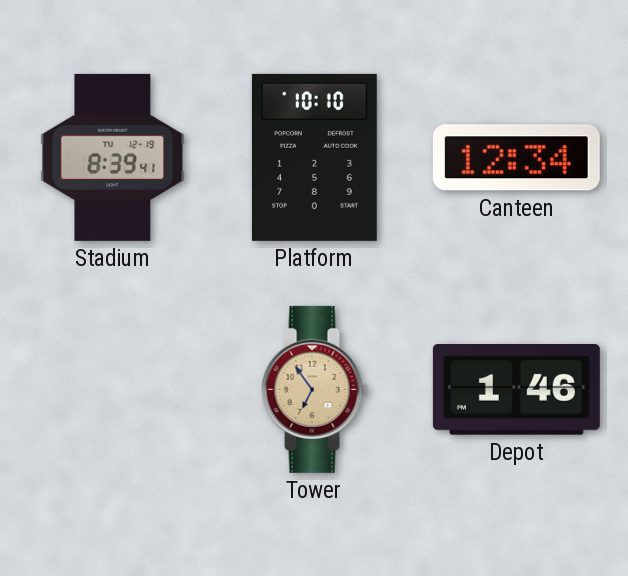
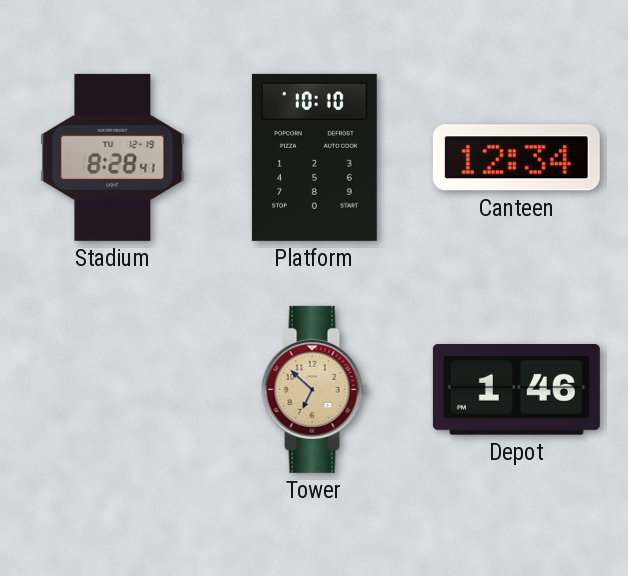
Stadium: 8:39 -> 8:28 (113, 157)
Tower: 6:54 -> 6:52 (315, 389)
